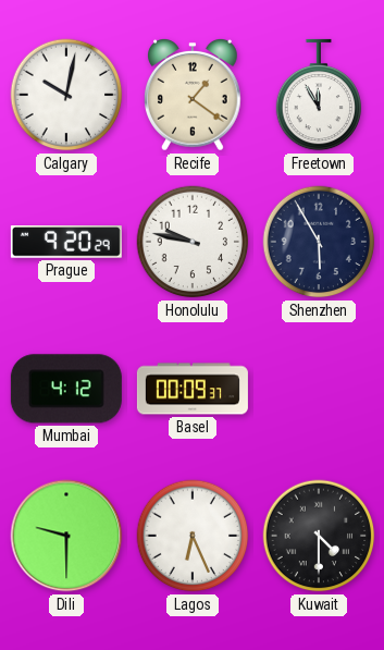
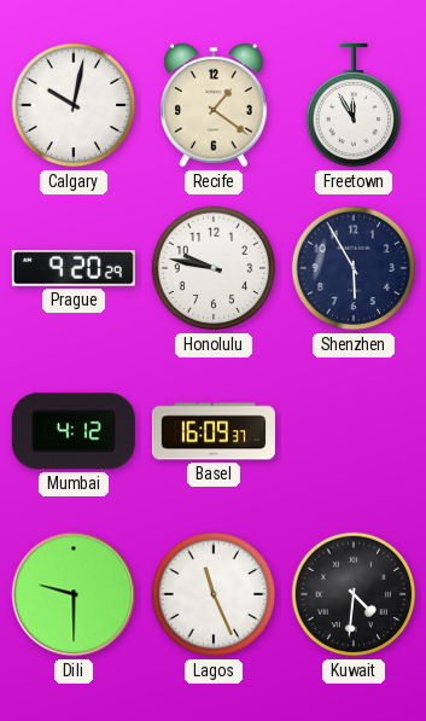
Basel: 00:09 -> 16:09 (214, 431)
Lagos: 6:26 -> 11:26 (214, 594)
Kuwait: 4:30 -> 4:31 (354, 594)
